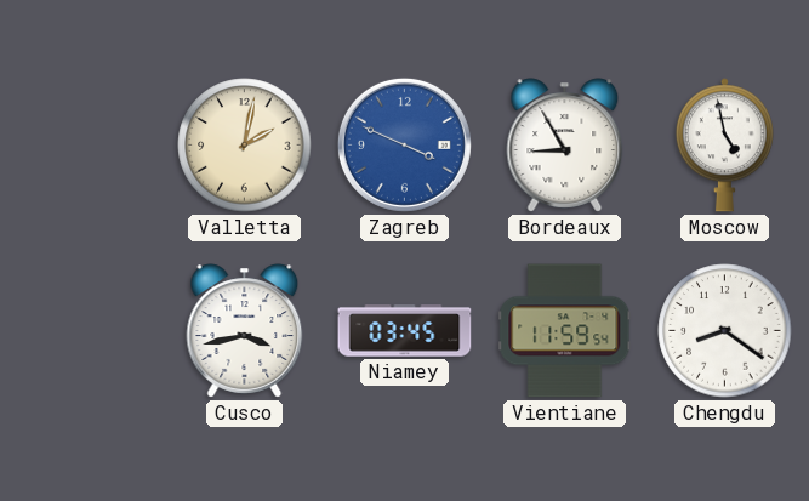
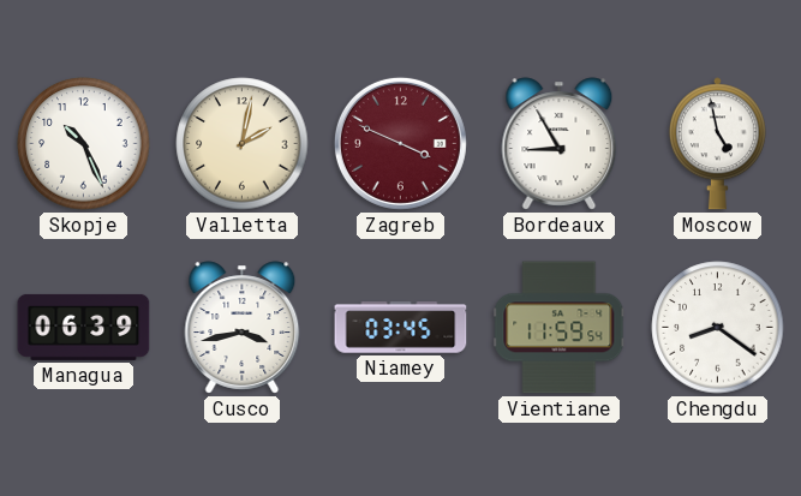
Skopje: none -> 10:26 (84, 144)
Zagreb dial: blue -> burgundy (400, 143)
Managua: none -> 06:39 (84, 327)
